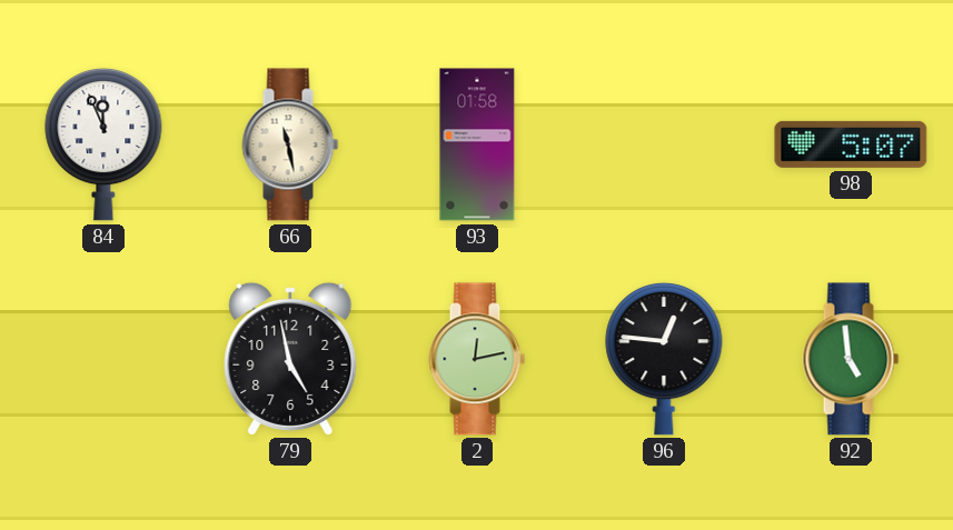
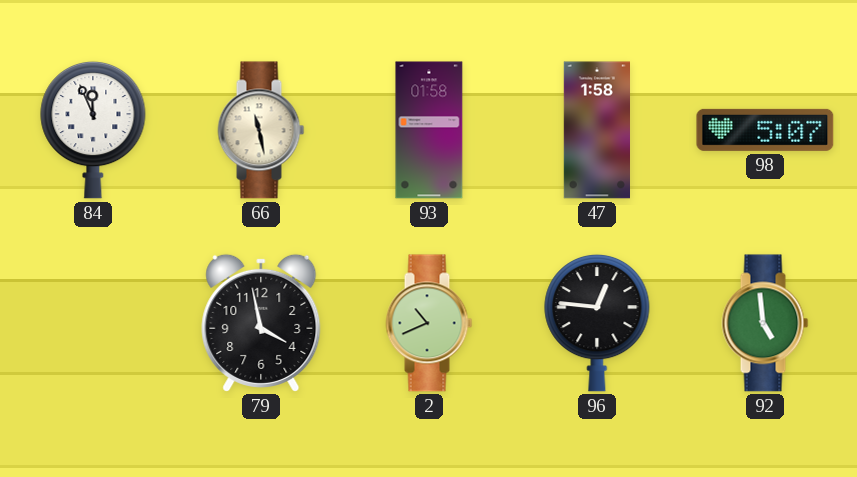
47: none -> 1:58 (596, 130)
79: 4:58 -> 3:58 (261, 323)
2: 12:13 -> 10:41 (429, 323)
